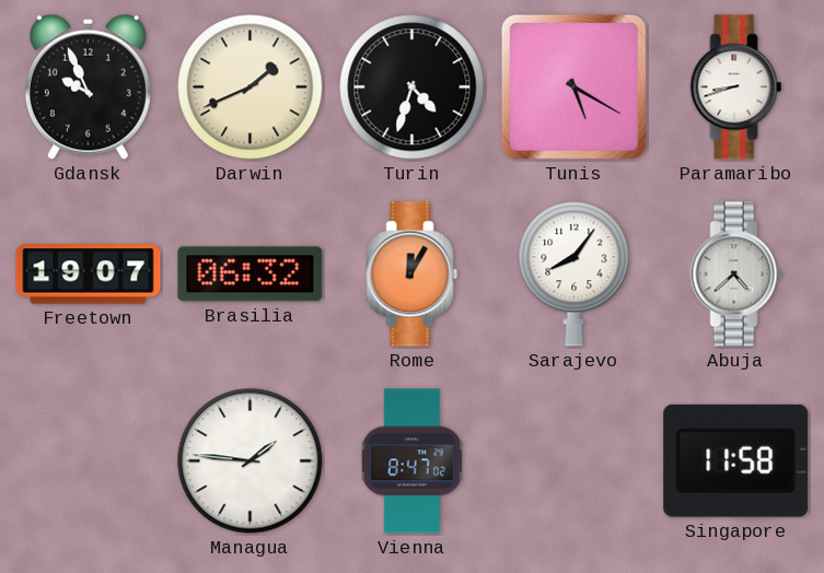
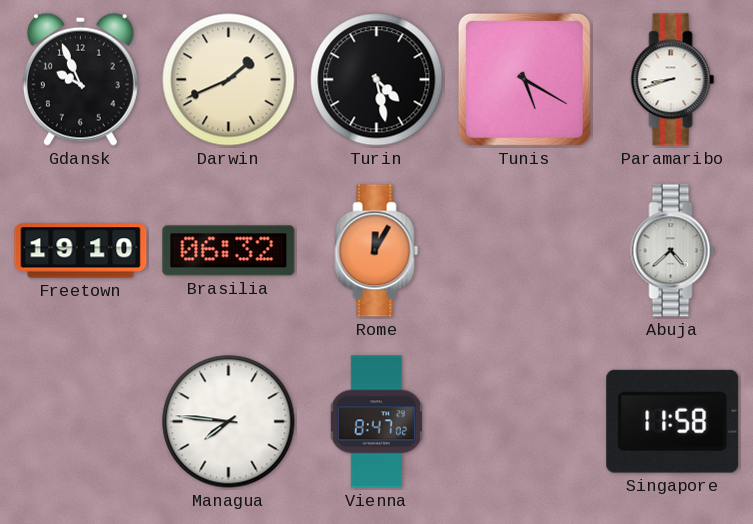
Turin: 4:33 -> 4:28 (377, 80)
Freetown: 19:07 -> 19:10 (81, 251)
Sarajevo: 8:06 -> none (575, 274)
Managua: 1:46 -> 7:46 (229, 422)
